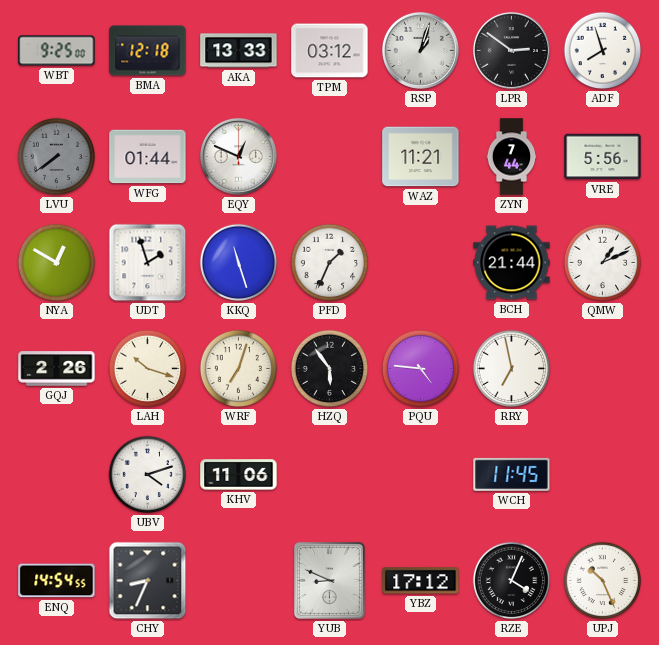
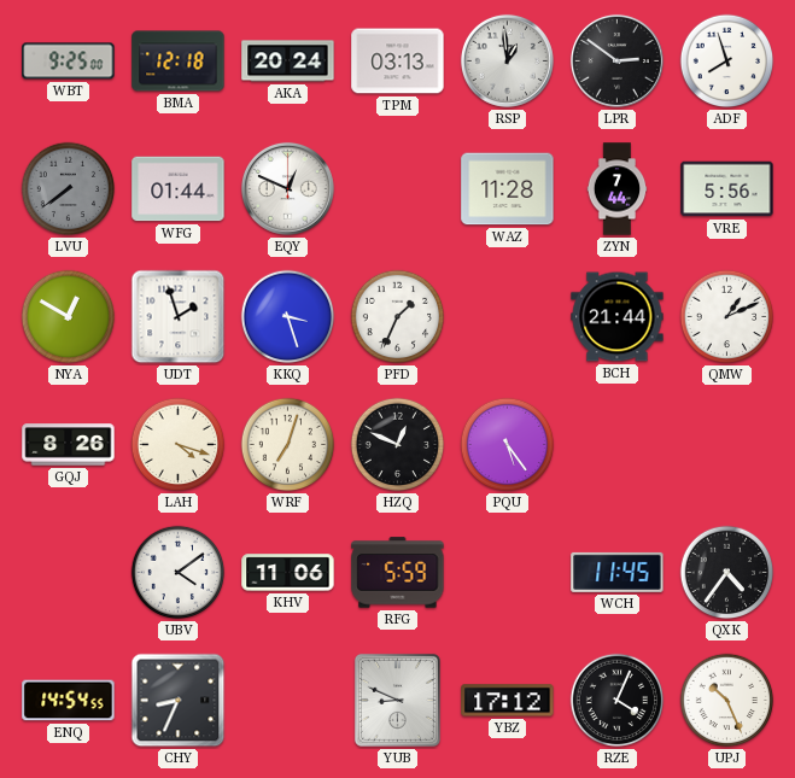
AKA: 13:33 -> 20:24 (288, 62)
TPM: 03:12 -> 03:13 (398, 62)
RSP: 1:03 -> 12:59 (507, 60)
WAZ: 11:21 -> 11:28 (508, 189)
KKQ: 11:27 -> 3:27 (288, 317)
GQJ: 2:26 -> 8:26 (69, 445)
LAH: 10:18 -> 4:18 (179, 445)
HZQ: 5:54 -> 12:49 (398, 445)
PQU: 4:46 -> 5:24 (508, 445)
RRY: 6:58 -> none (512, 369)
UBV: 4:12 -> 4:09 (179, 573)
RFG: none -> 5:59 (398, 573)
QXK: none -> 4:36 (727, 573)
